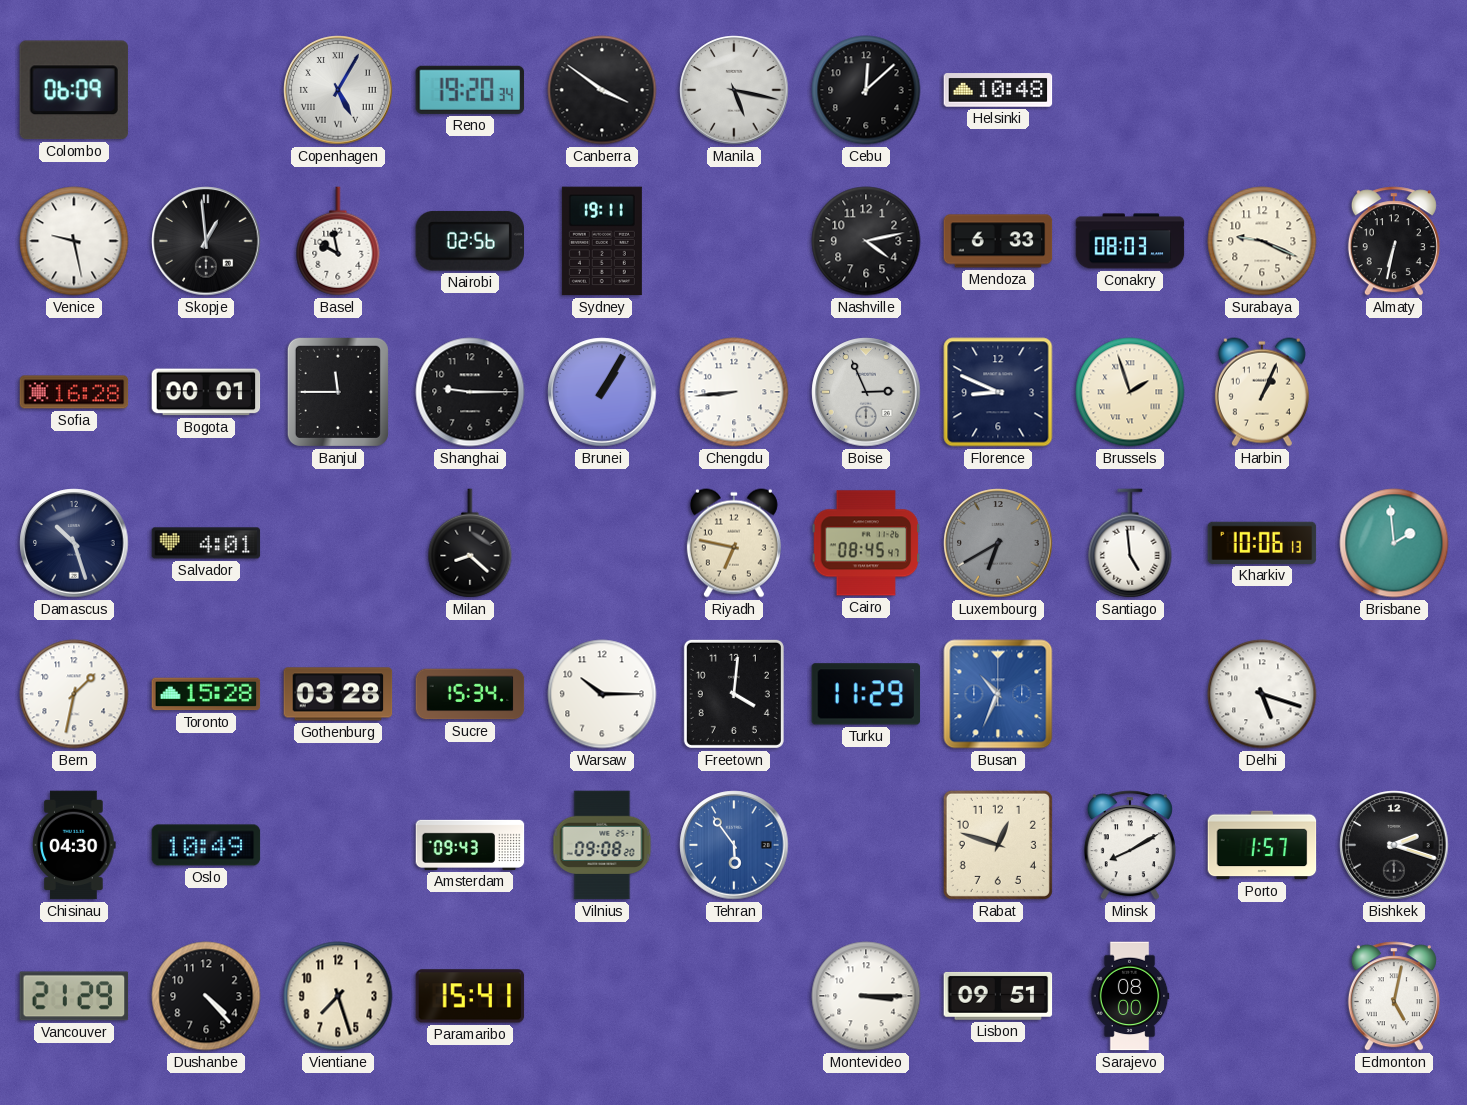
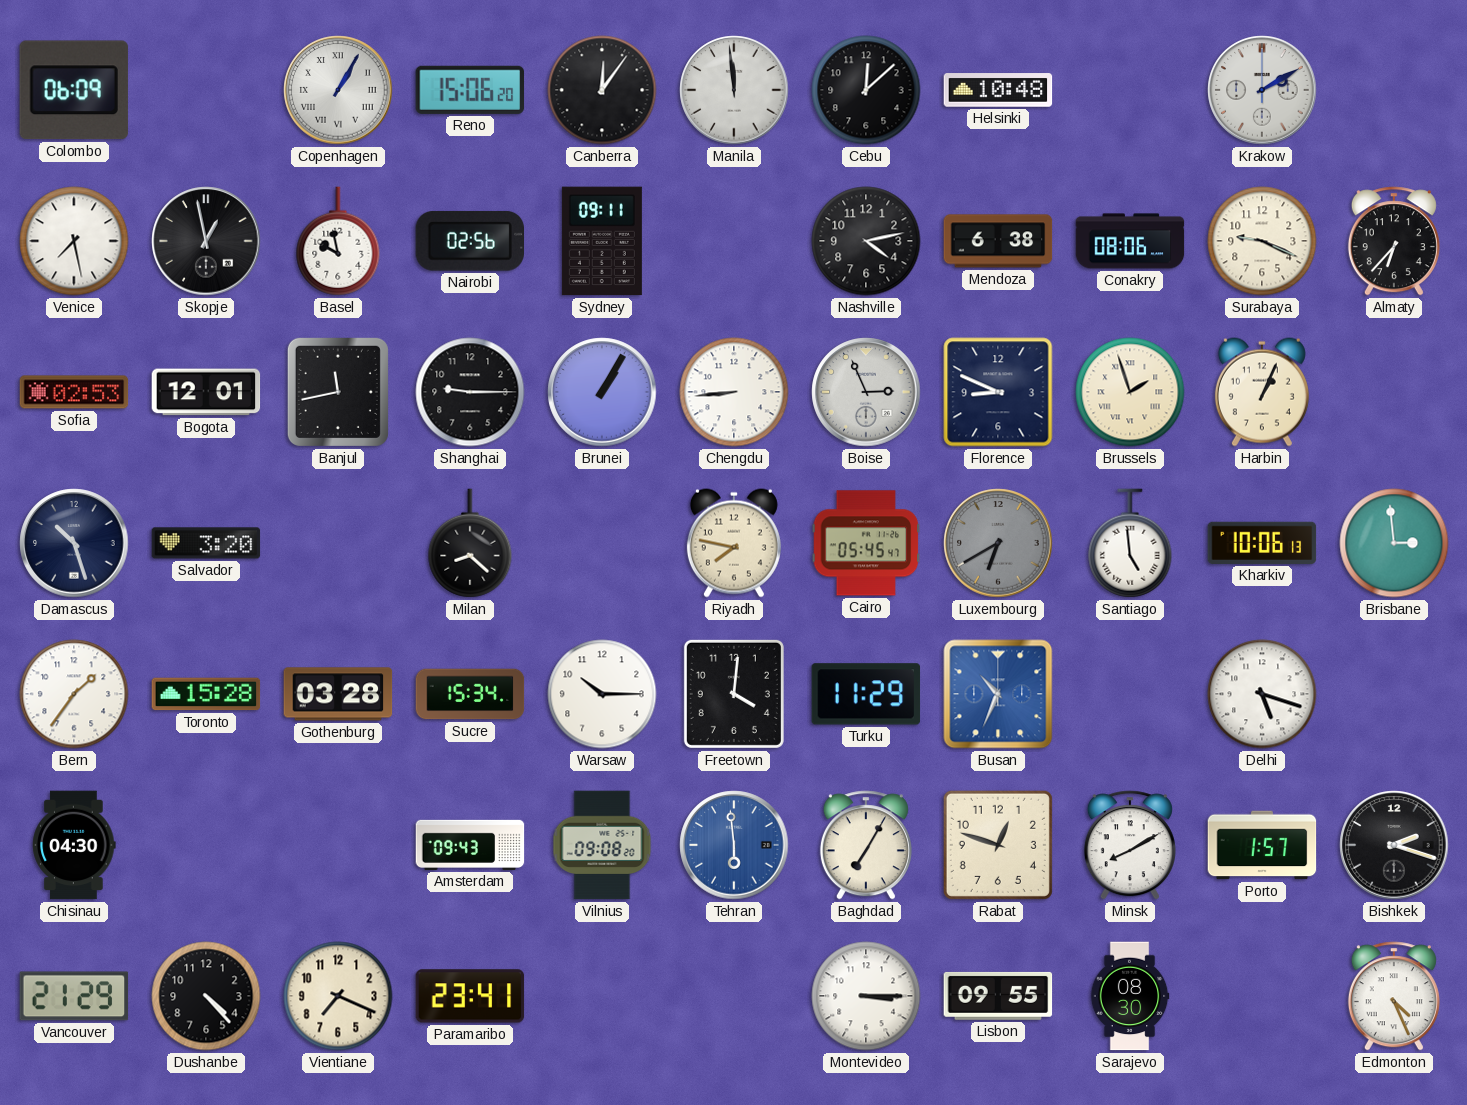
Copenhagen: 5:05 -> 1:05 (338, 90)
Reno: 19:20 -> 15:06 (470, 90)
Canberra: 3:51 -> 12:06 (602, 90)
Manila: 5:17 -> 11:59 (734, 90)
Krakow: none -> 2:10 (1262, 90)
Venice: 9:28 -> 7:28 (74, 241)
Skopje: 12:59 -> 12:58 (206, 241)
Sydney: 19:11 -> 09:11 (602, 241)
Mendoza: 6:33 -> 6:38 (998, 241)
Conakry: 08:03 -> 08:06 (1130, 241)
Almaty: 6:32 -> 6:37 (1394, 241)
Sofia: 16:28 -> 02:53 (74, 392)
Bogota: 00:01 -> 12:01 (206, 392)
Banjul: 11:45 -> 11:43 (338, 392)
Salvador: 4:01 -> 3:20 (206, 543)
Riyadh: 6:47 -> 7:47 (734, 543)
Cairo: 08:45 -> 05:45 (866, 543)
Brisbane: 1:59 -> 2:59 (1394, 543)
Bern: 1:32 -> 1:36 (74, 694)
Oslo: 10:49 -> none (206, 845)
Tehran: 5:54 -> 5:59 (734, 845)
Baghdad: none -> 7:05 (866, 845)
Vientiane: 7:27 -> 7:19 (338, 996)
Paramaribo: 15:41 -> 23:41 (470, 996)
Lisbon: 09:51 -> 09:55 (998, 996)
Sarajevo: 08:00 -> 08:30 (1130, 996)
Edmonton: 5:02 -> 4:26 (1394, 996)
